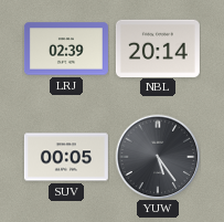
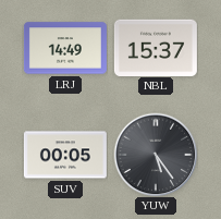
LRJ: 02:39 -> 14:49 (65, 48)
NBL: 20:14 -> 15:37 (156, 47)
